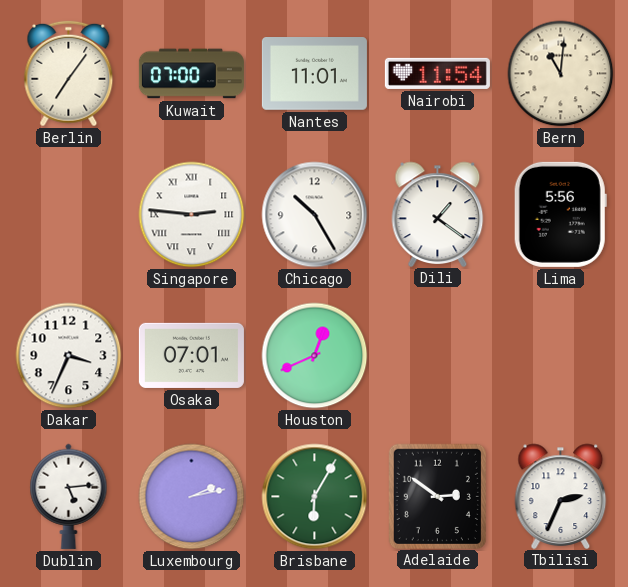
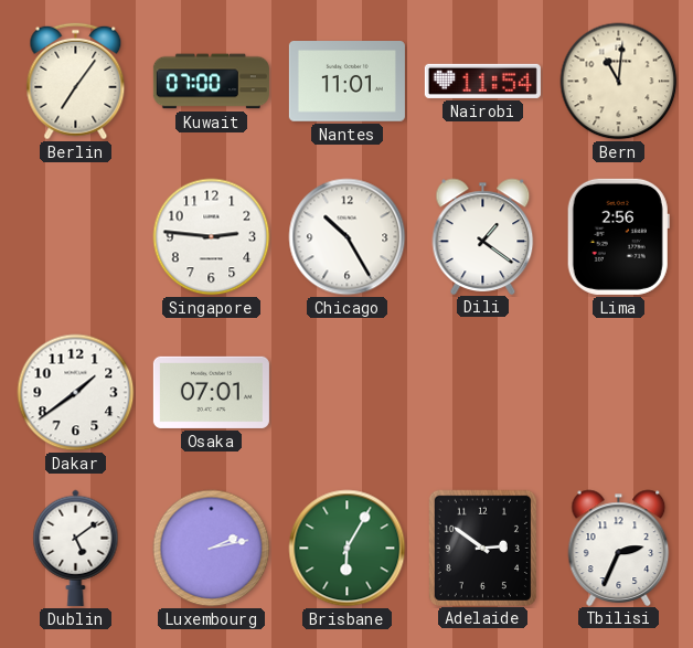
Singapore numerals: Roman -> Arabic (212, 237)
Lima: 5:56 -> 2:56 (618, 236)
Dakar: 3:34 -> 1:39 (76, 393)
Houston: 12:41 -> none (315, 356)
Dublin: 5:14 -> 5:09 (76, 548)
